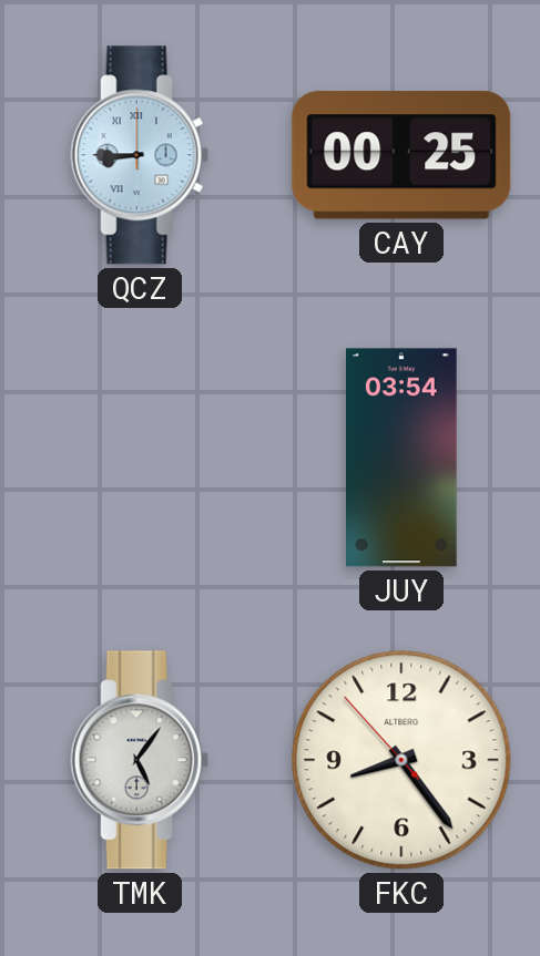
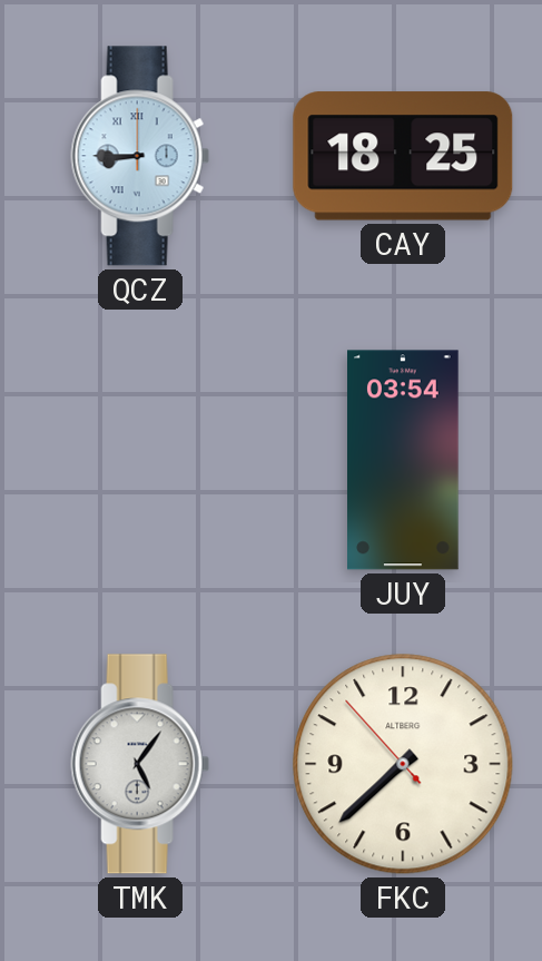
CAY: 00:25 -> 18:25 (403, 156)
FKC: 8:23 -> 7:37 (403, 764)
